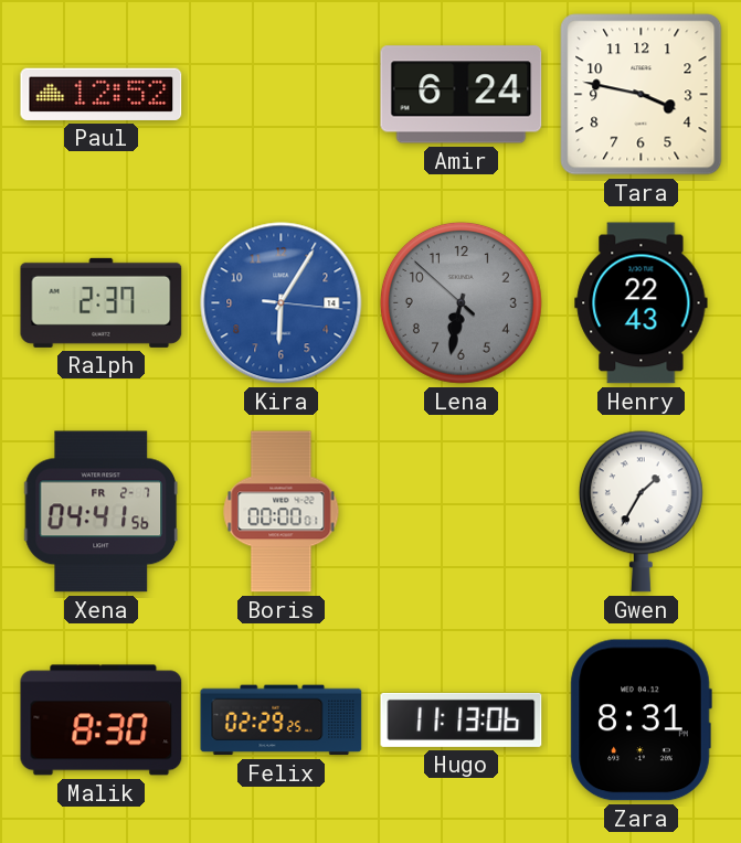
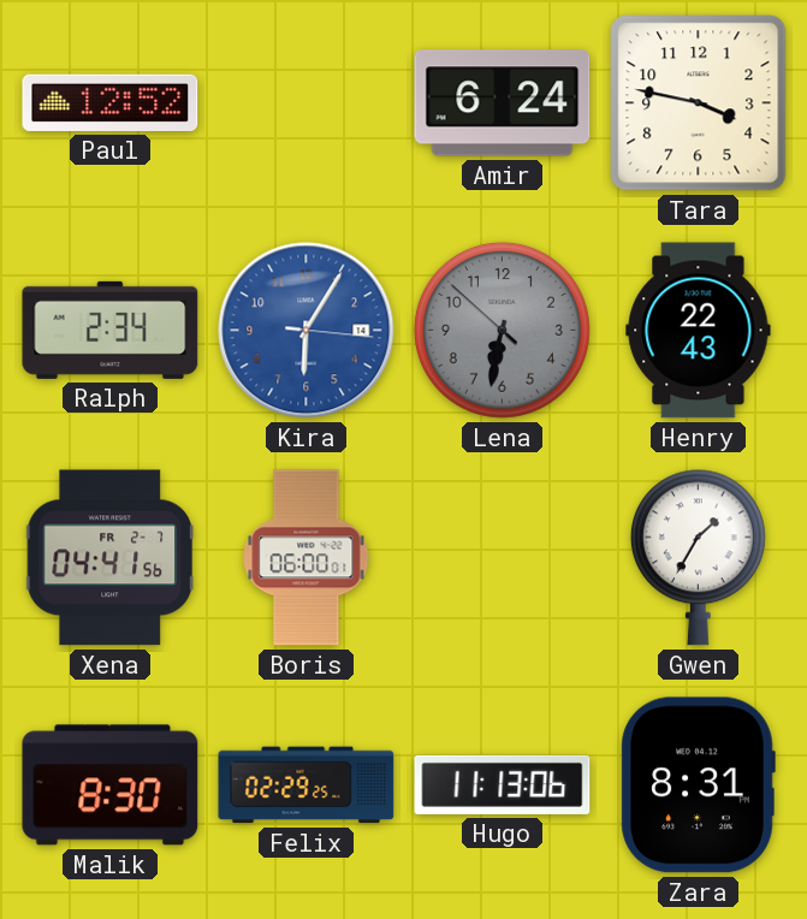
Ralph: 2:37 -> 2:34 (111, 330)
Boris: 00:00 -> 06:00 (307, 558)
